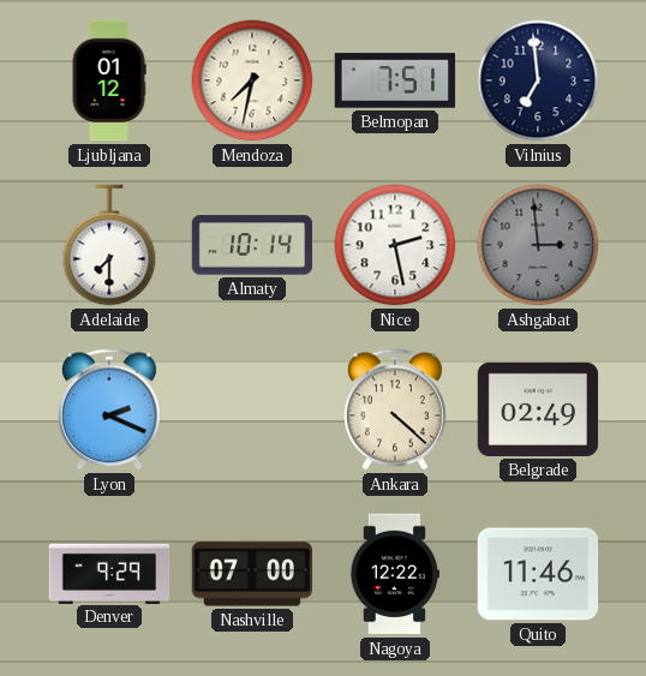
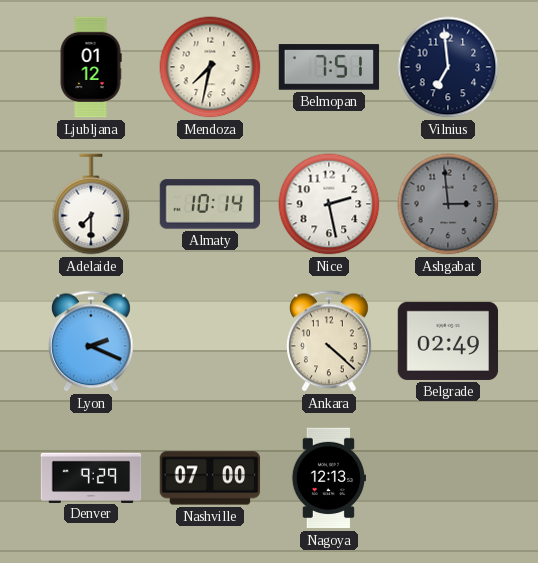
Nagoya: 12:22 -> 12:13 (328, 478)
Quito: 11:46 -> none (538, 574)
